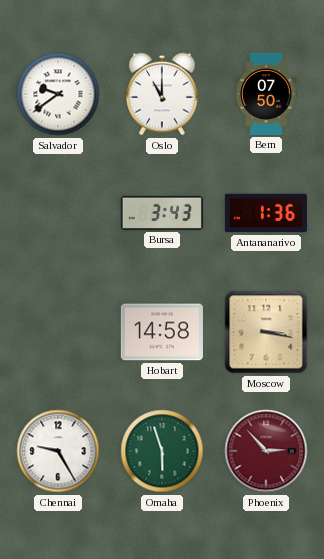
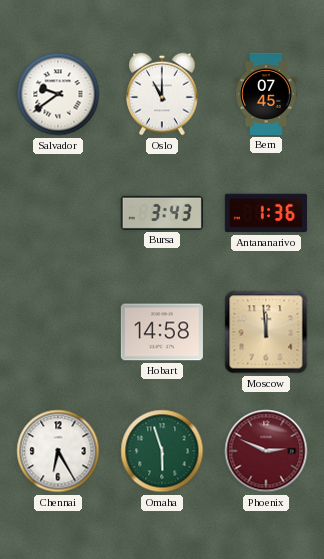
Bern: 07:50 -> 07:45 (266, 94)
Moscow: 3:17 -> 11:59 (266, 332)
Chennai: 9:25 -> 6:25 (58, 451)
Phoenix: 2:53 -> 2:49 (266, 451)
